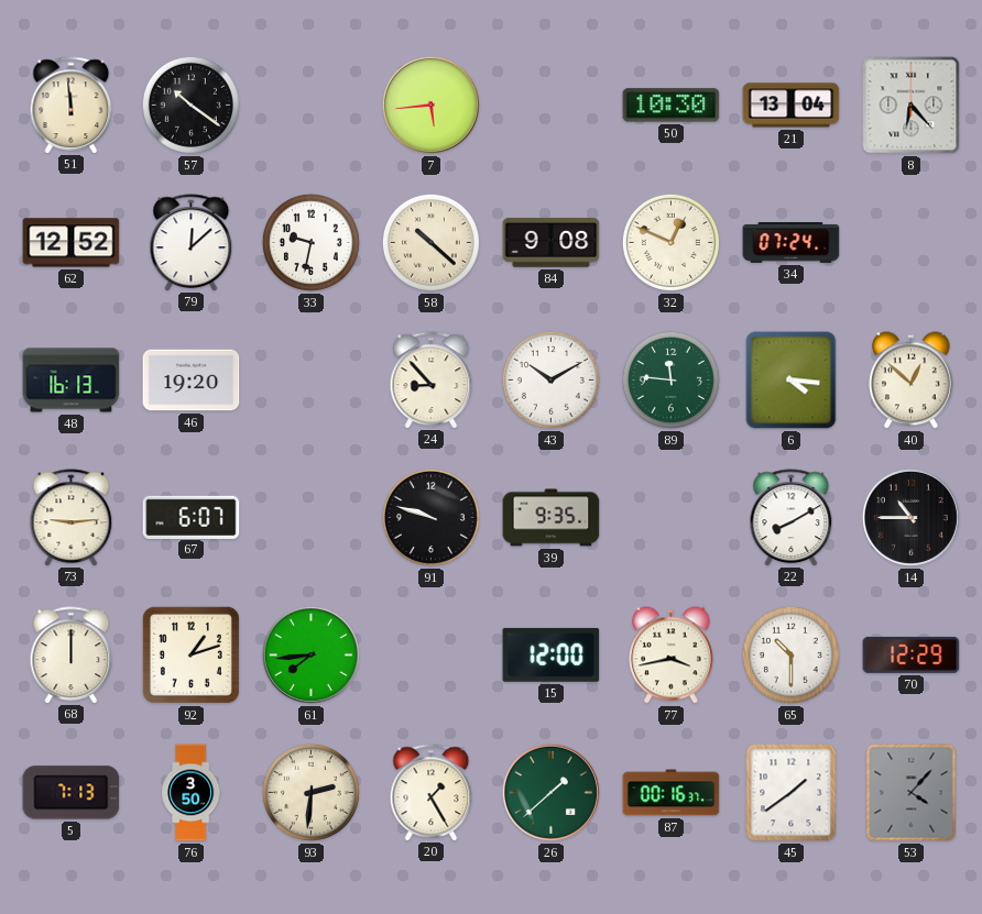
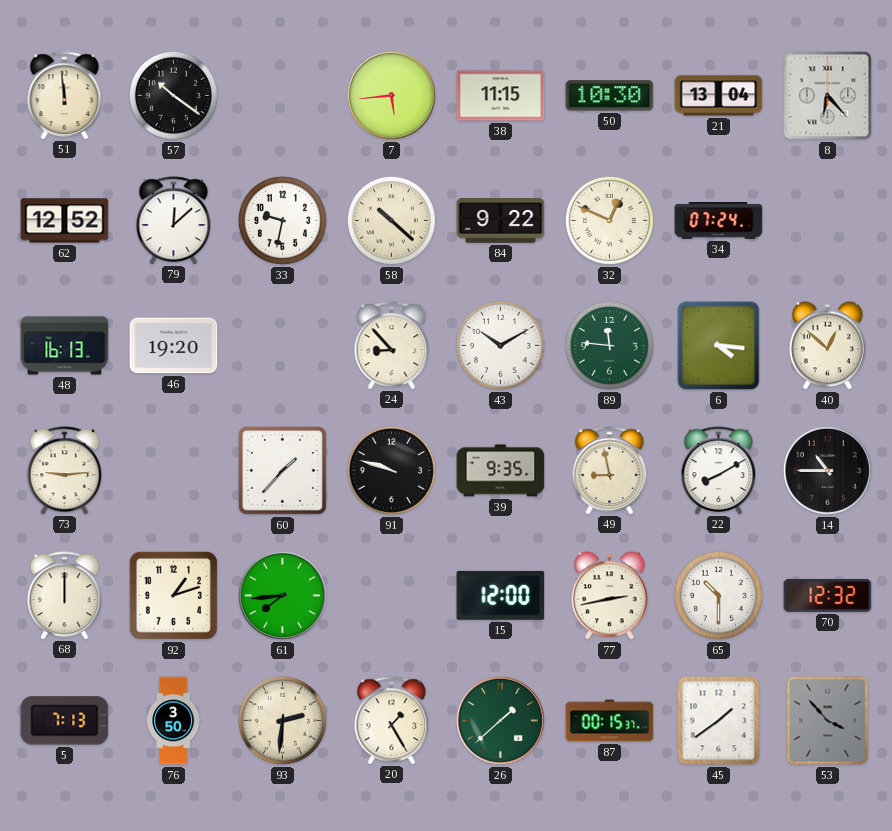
38: none -> 11:15 (501, 96)
84: 9:08 -> 9:22 (501, 221)
67: 6:07 -> none (192, 517)
60: none -> 1:37 (283, 470)
49: none -> 8:58 (610, 470)
77: 3:43 -> 2:43 (610, 596)
70: 12:29 -> 12:32 (828, 595)
87: 00:16 -> 00:15 (610, 721)
53: 4:07 -> 3:53 (828, 721)
